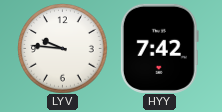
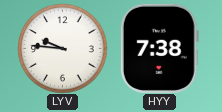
HYY: 7:42 -> 7:38 (159, 48)
